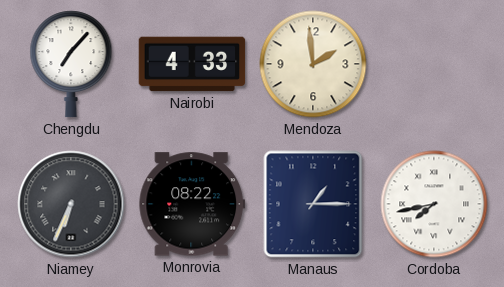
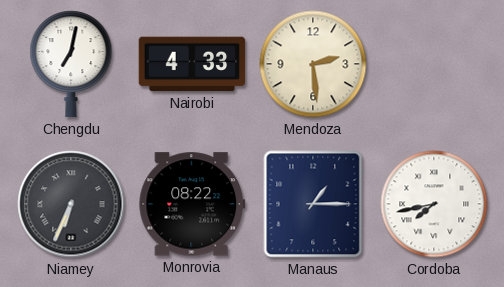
Chengdu: 7:07 -> 7:02 (71, 64)
Mendoza: 1:59 -> 2:29 (313, 64)
